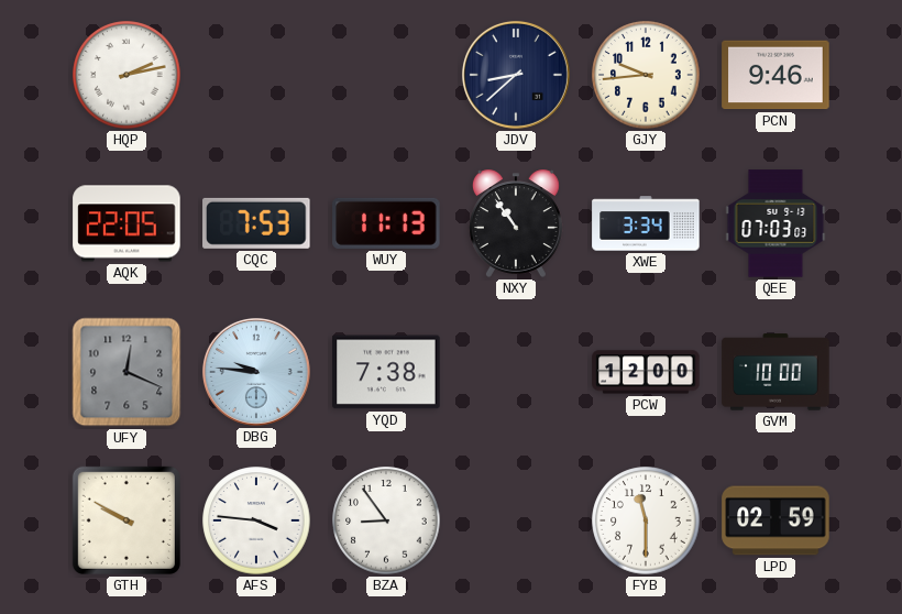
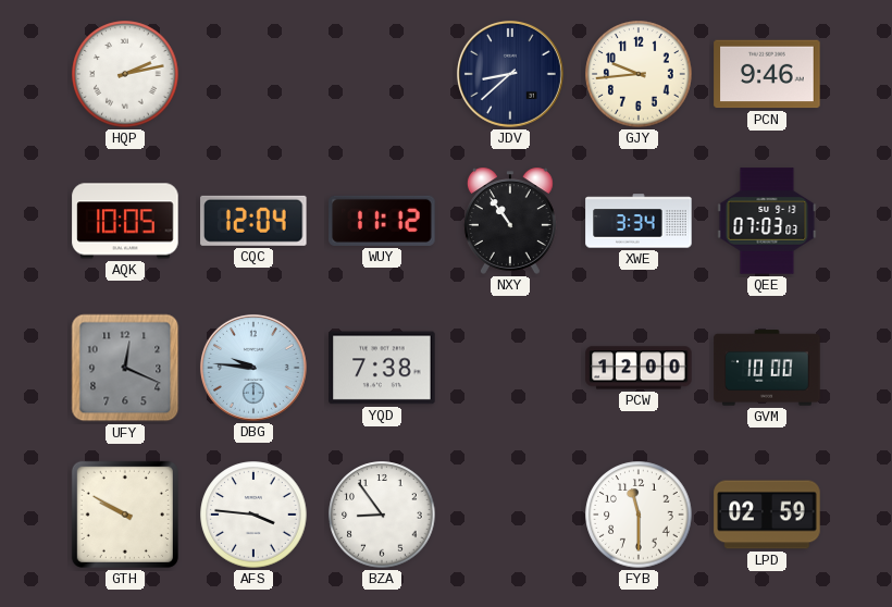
AQK: 22:05 -> 10:05 (125, 221)
CQC: 7:53 -> 12:04 (253, 221)
WUY: 11:13 -> 11:12 (382, 221)
